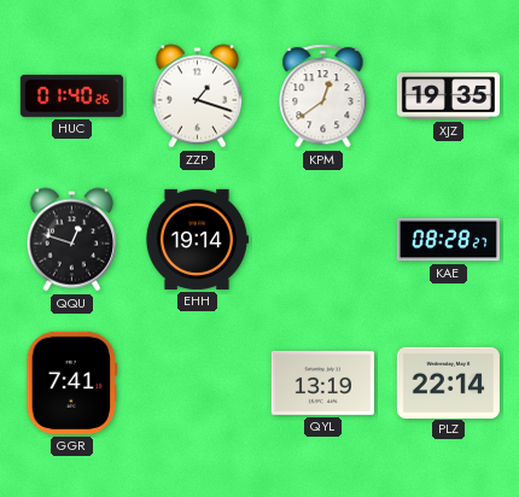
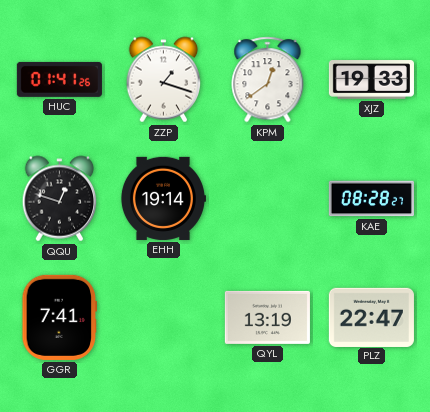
HUC: 01:40 -> 01:41 (59, 79)
XJZ: 19:35 -> 19:33 (371, 80)
PLZ: 22:14 -> 22:47 (371, 317)
